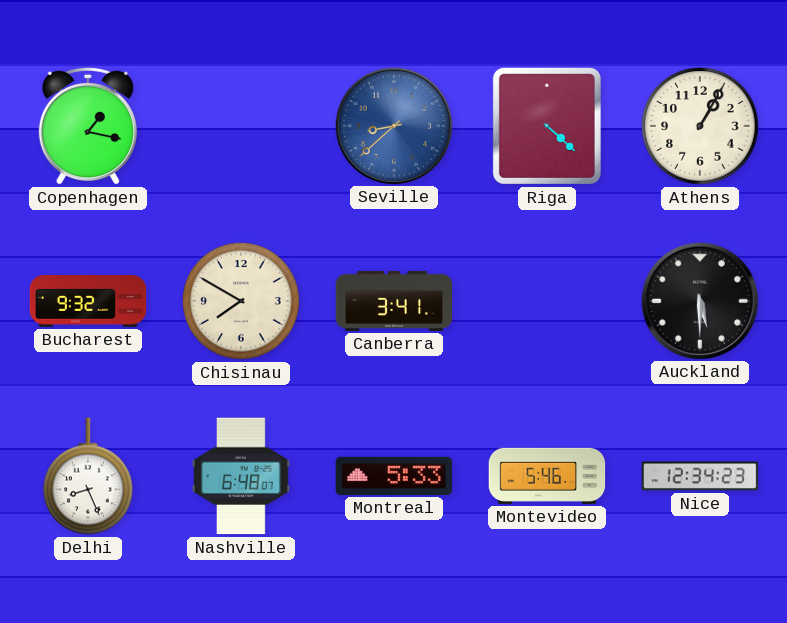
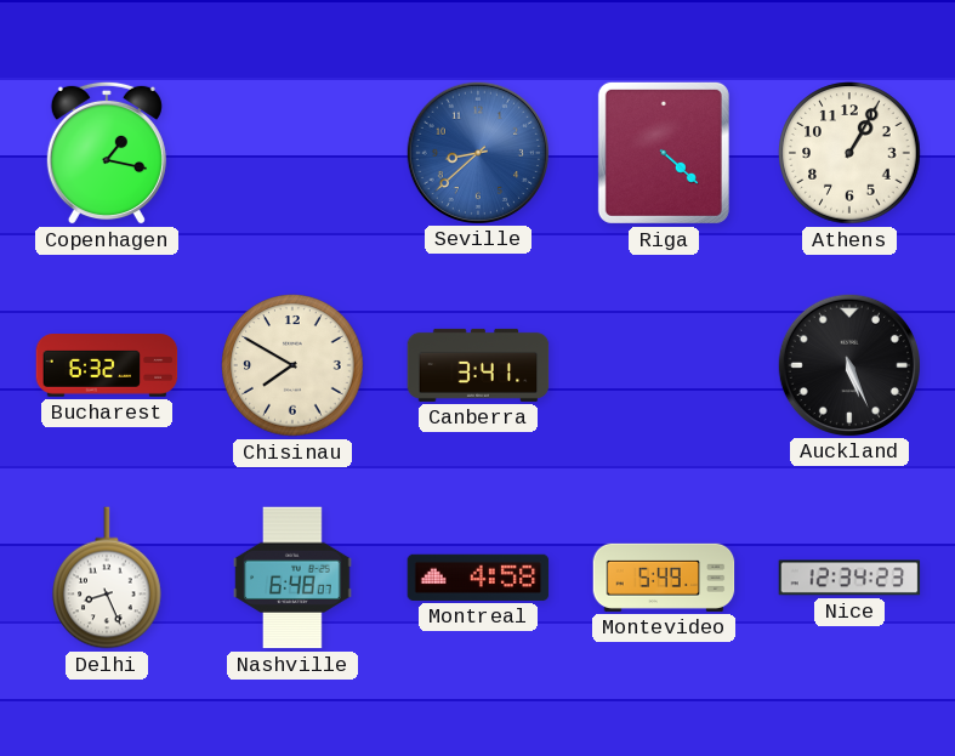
Bucharest: 9:32 -> 6:32 (107, 366)
Auckland: 5:30 -> 5:26 (848, 364)
Montreal: 5:33 -> 4:58 (478, 578)
Montevideo: 5:46 -> 5:49 (664, 578)
